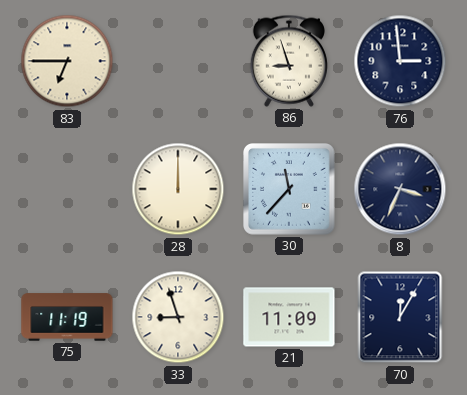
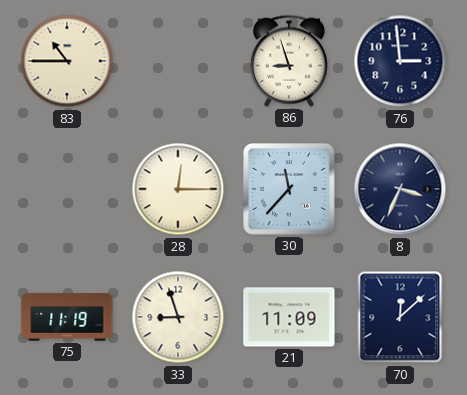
83: 6:45 -> 10:45 (67, 61)
28: 12:00 -> 12:15 (178, 189)
70: 12:05 -> 12:08 (400, 317)
